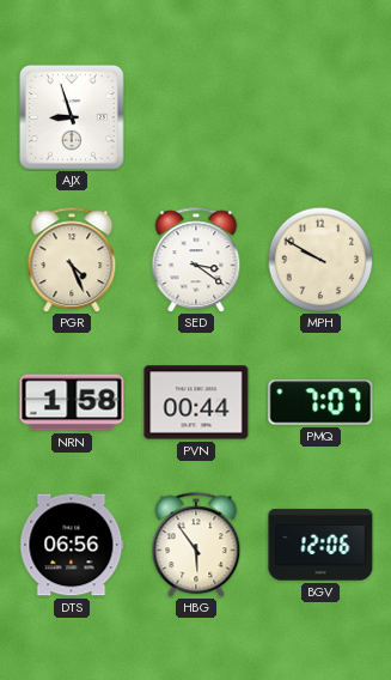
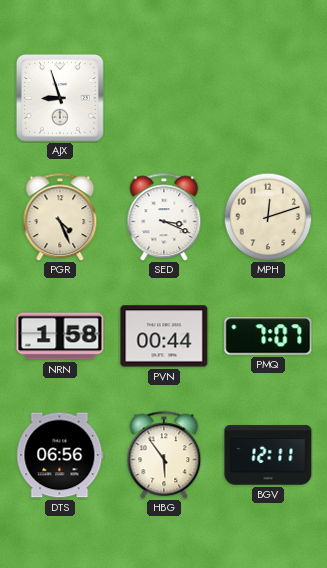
SED: 3:21 -> 3:19 (164, 217)
MPH: 9:50 -> 12:12 (268, 217)
BGV: 12:06 -> 12:11 (268, 455)
